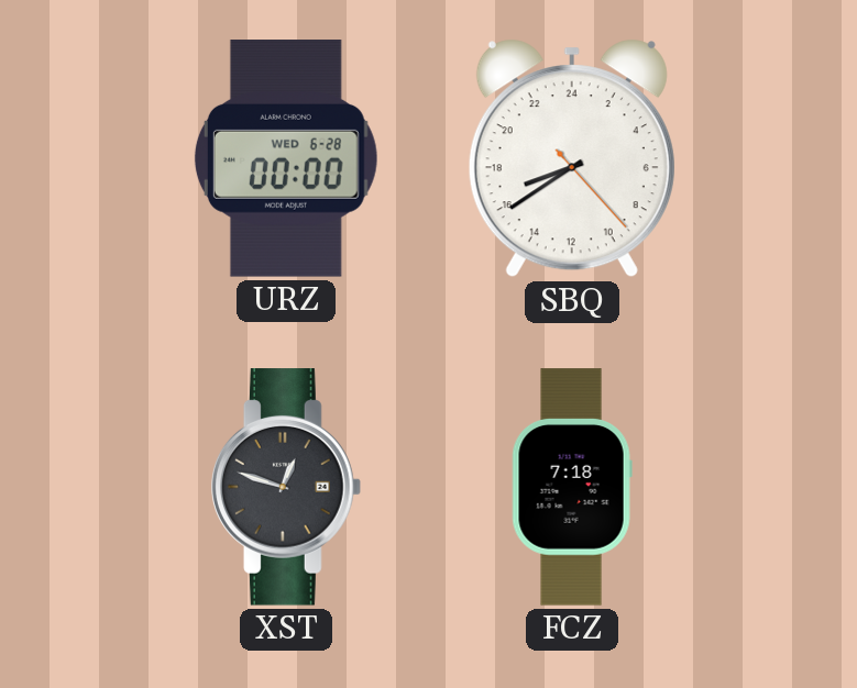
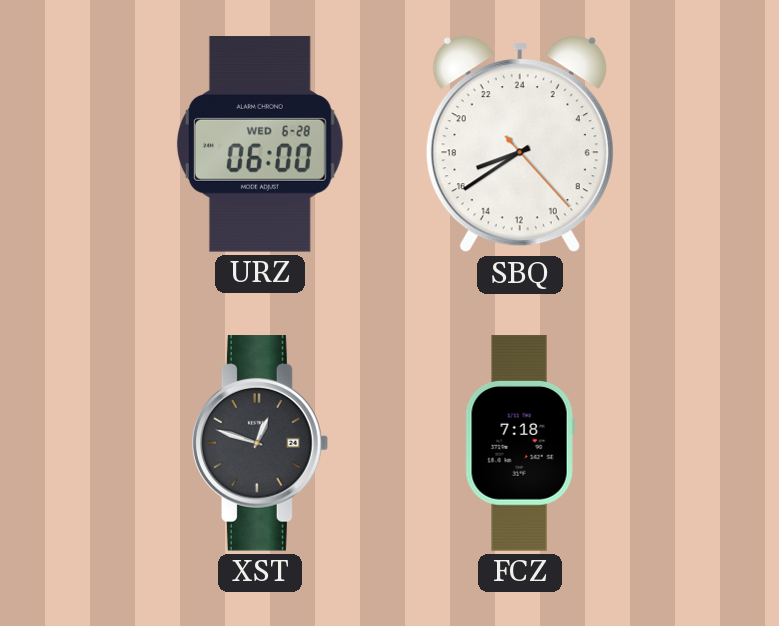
URZ: 00:00 -> 06:00 (260, 144)
